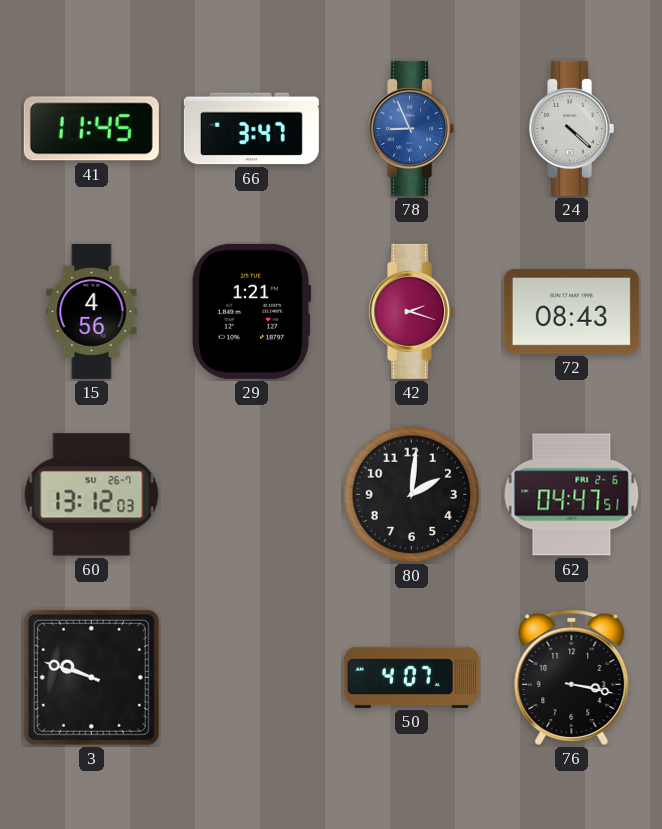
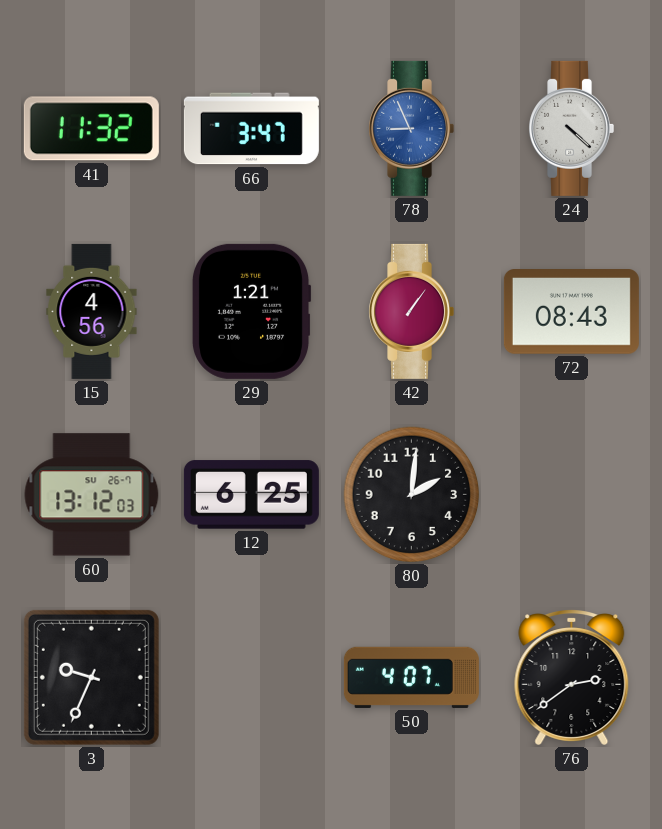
41: 11:45 -> 11:32 (91, 129)
42: 2:18 -> 1:06 (411, 311)
12: none -> 6:25 (251, 495)
62: 04:47 -> none (572, 495)
3: 9:48 -> 9:34 (91, 677)
76: 3:17 -> 2:39 (572, 678)
